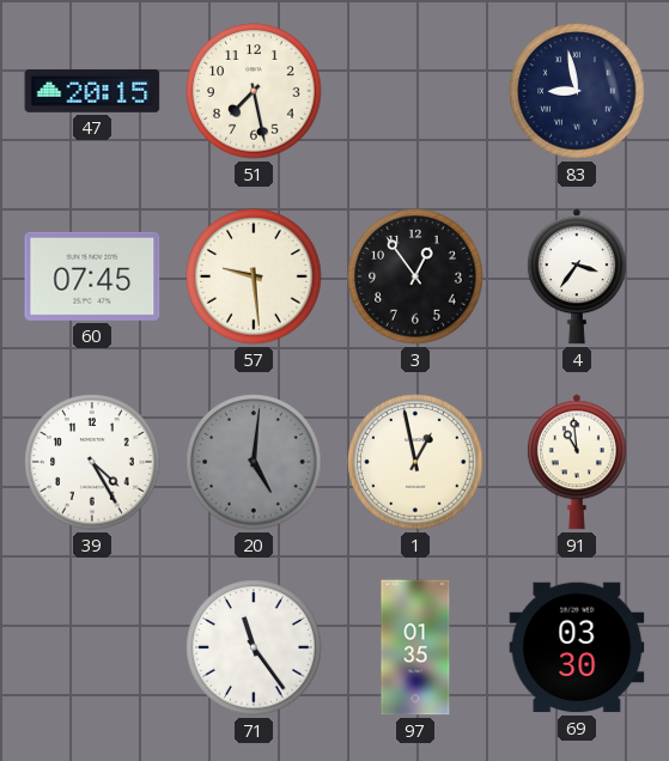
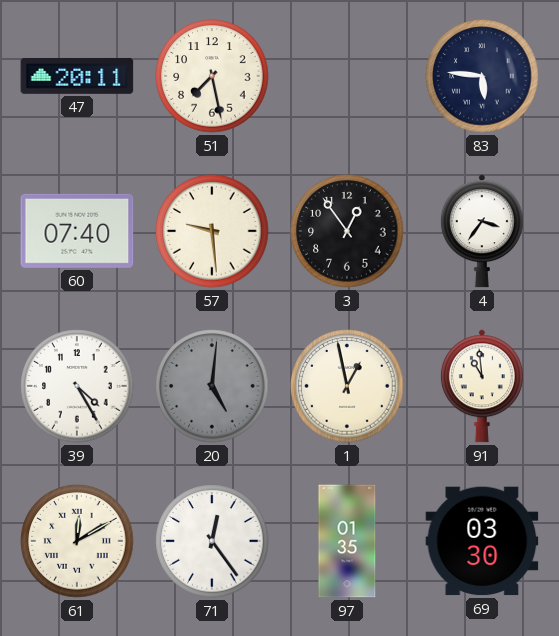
47: 20:15 -> 20:11 (77, 76)
83: 8:58 -> 5:46 (482, 76)
60: 07:45 -> 07:40 (77, 231)
61: none -> 12:10 (77, 541)
71: 11:24 -> 12:24 (212, 541)
